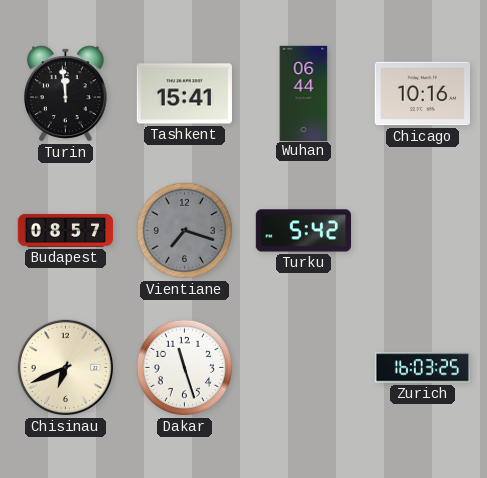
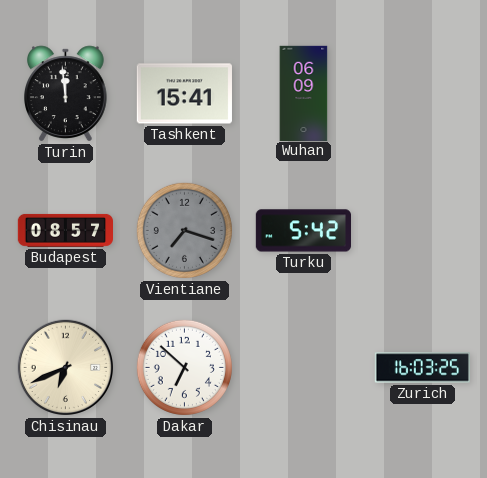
Wuhan: 06:44 -> 06:09 (304, 93)
Chicago: 10:16 -> none (422, 94)
Dakar: 11:27 -> 6:52 (184, 367)
